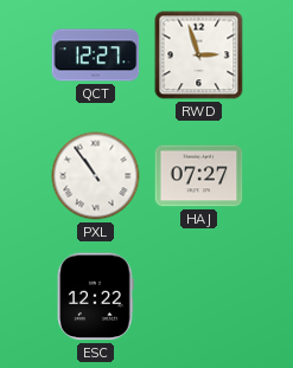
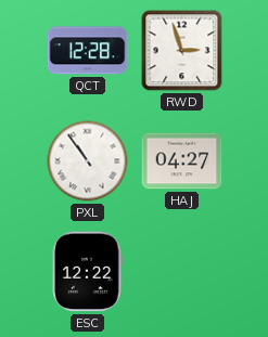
QCT: 12:27 -> 12:28 (88, 51)
HAJ: 07:27 -> 04:27 (182, 161)
